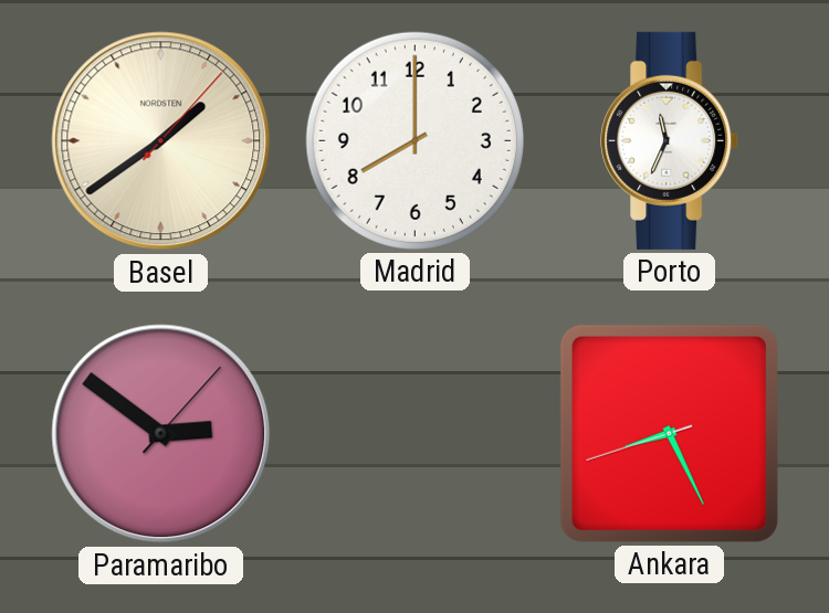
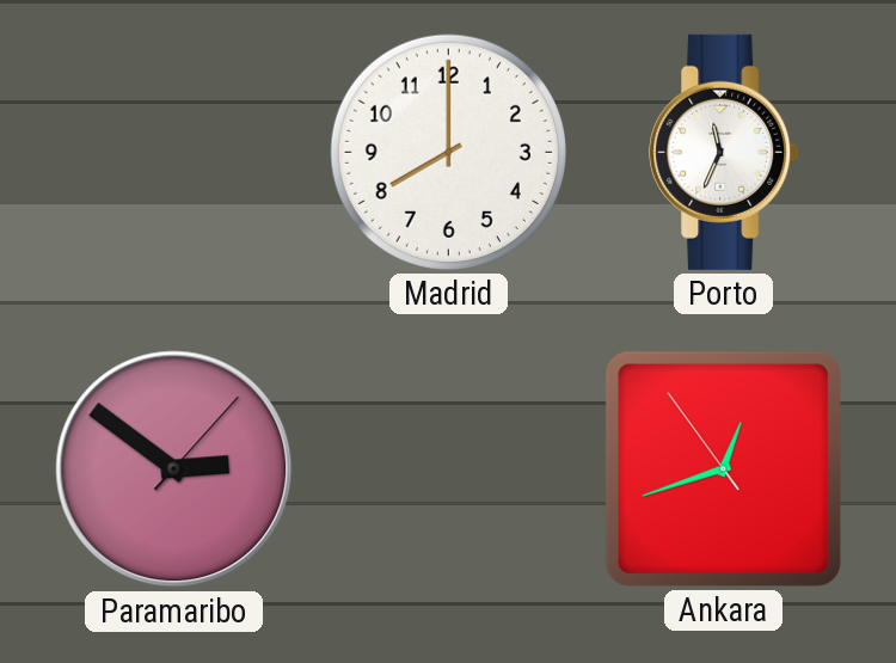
Basel: 1:39 -> none (161, 141)
Ankara: 8:25 -> 12:41 (723, 468)
